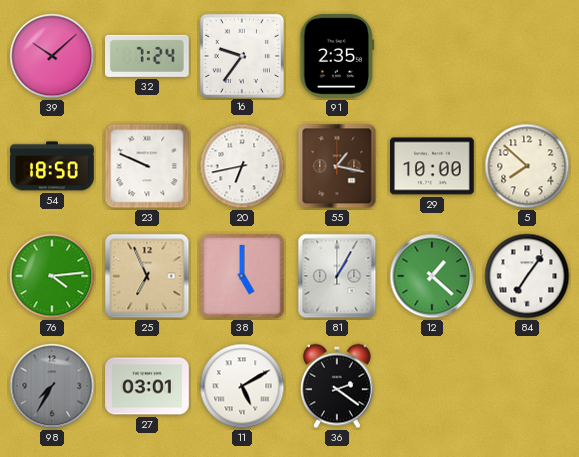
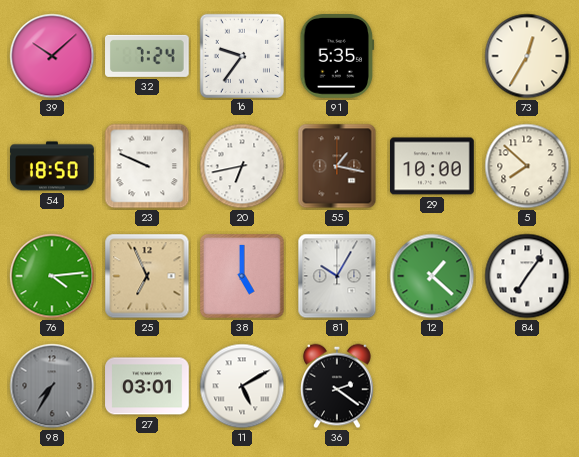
91: 2:35 -> 5:35 (337, 57)
73: none -> 12:35 (527, 56)
81: 1:05 -> 10:05 (337, 276)
